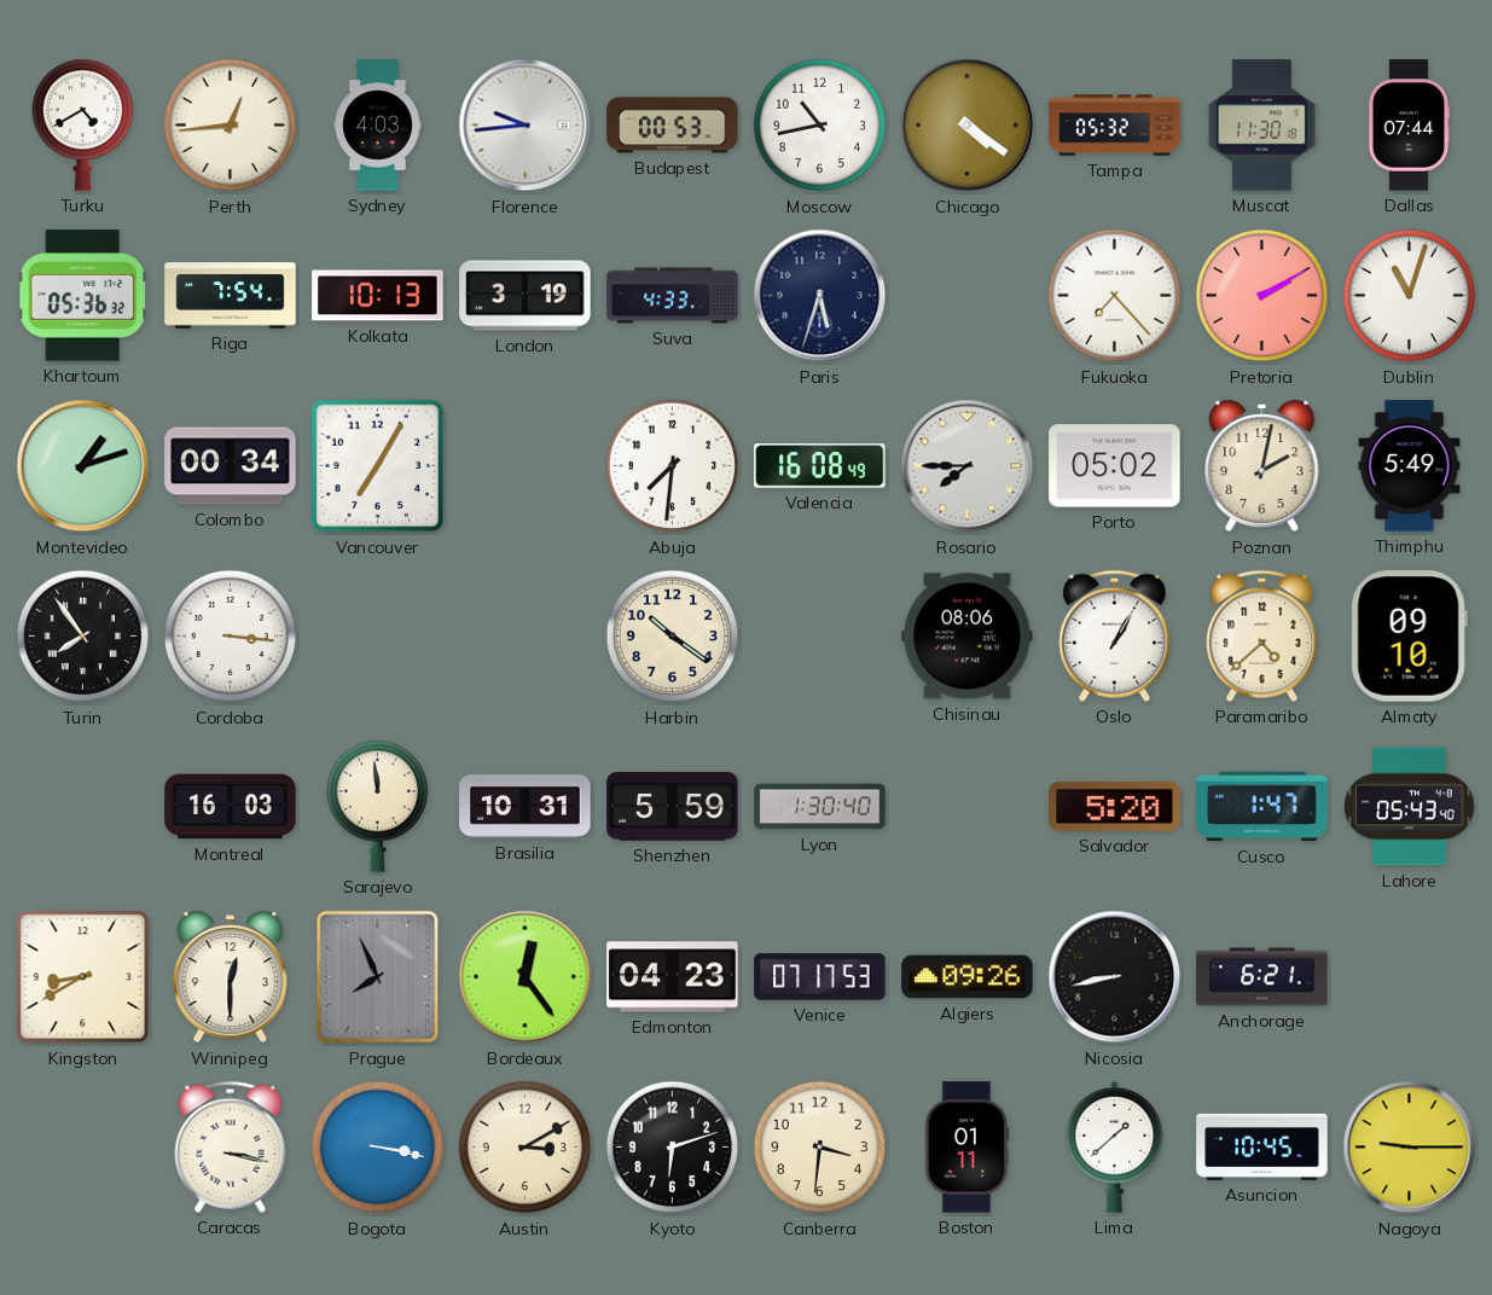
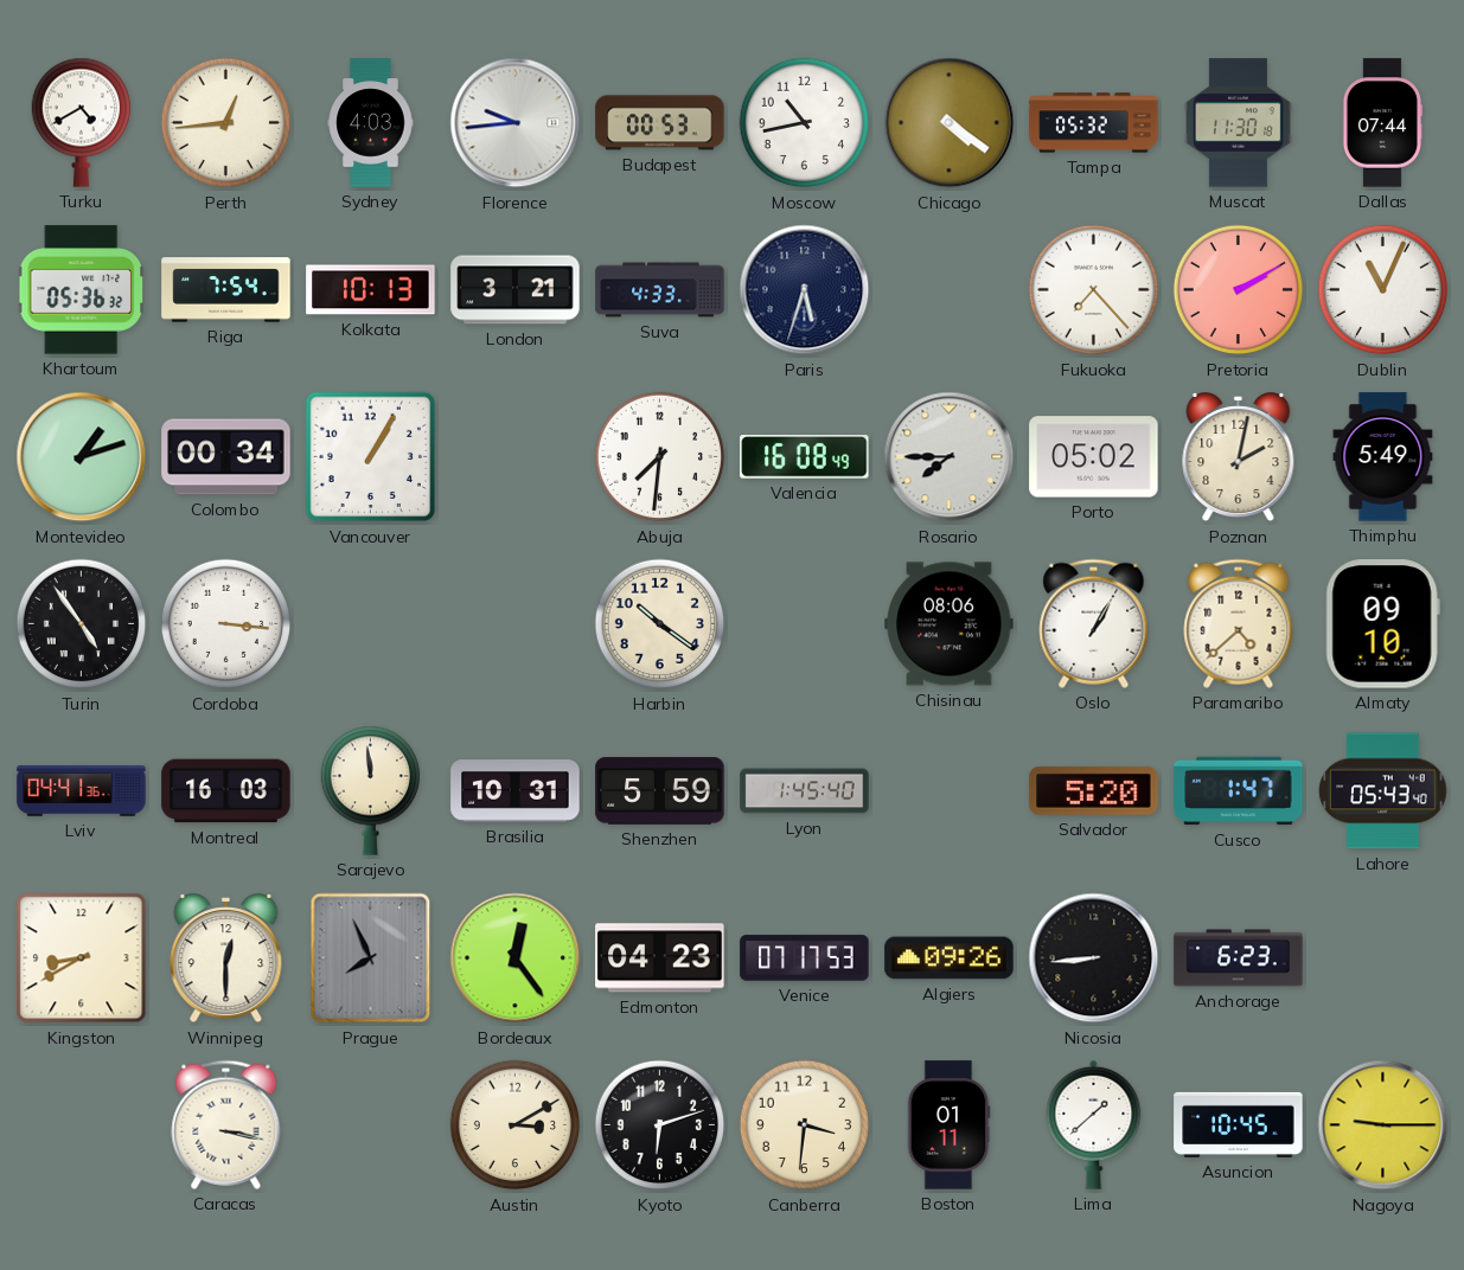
London: 3:19 -> 3:21 (516, 290)
Dublin: 11:03 -> 11:04 (1383, 290)
Vancouver: 7:05 -> 1:05 (371, 457)
Turin: 7:54 -> 4:54 (82, 624)
Lviv: none -> 04:41 (82, 791)
Lyon: 1:30 -> 1:45 (805, 791)
Nicosia: 8:43 -> 8:44 (1094, 958)
Anchorage: 6:21 -> 6:23 (1239, 958)
Bogota: 3:17 -> none (378, 1148)
